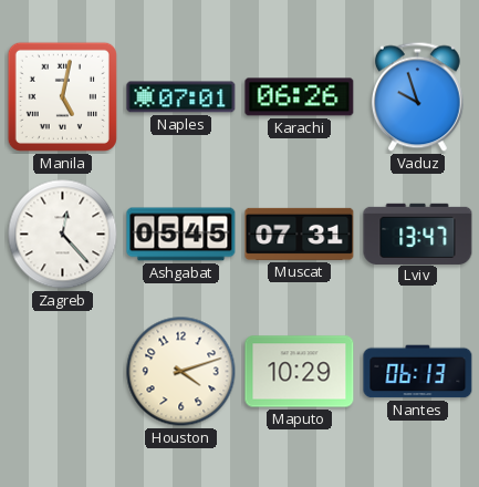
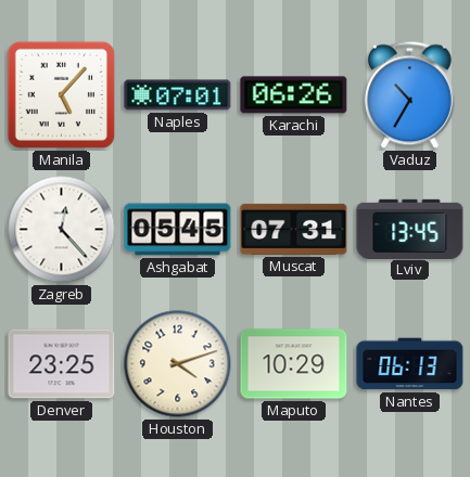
Manila: 5:02 -> 5:07 (61, 94)
Vaduz: 9:57 -> 10:35 (409, 95)
Lviv: 13:47 -> 13:45 (410, 229)
Denver: none -> 23:25 (62, 364)
